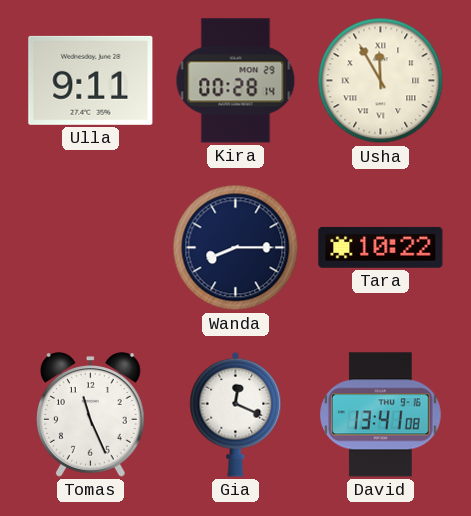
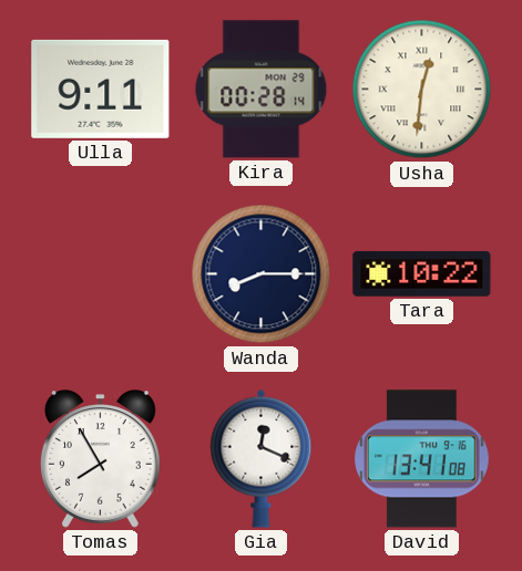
Usha: 11:55 -> 12:31 (422, 90)
Tomas: 11:26 -> 7:55 (101, 459)
